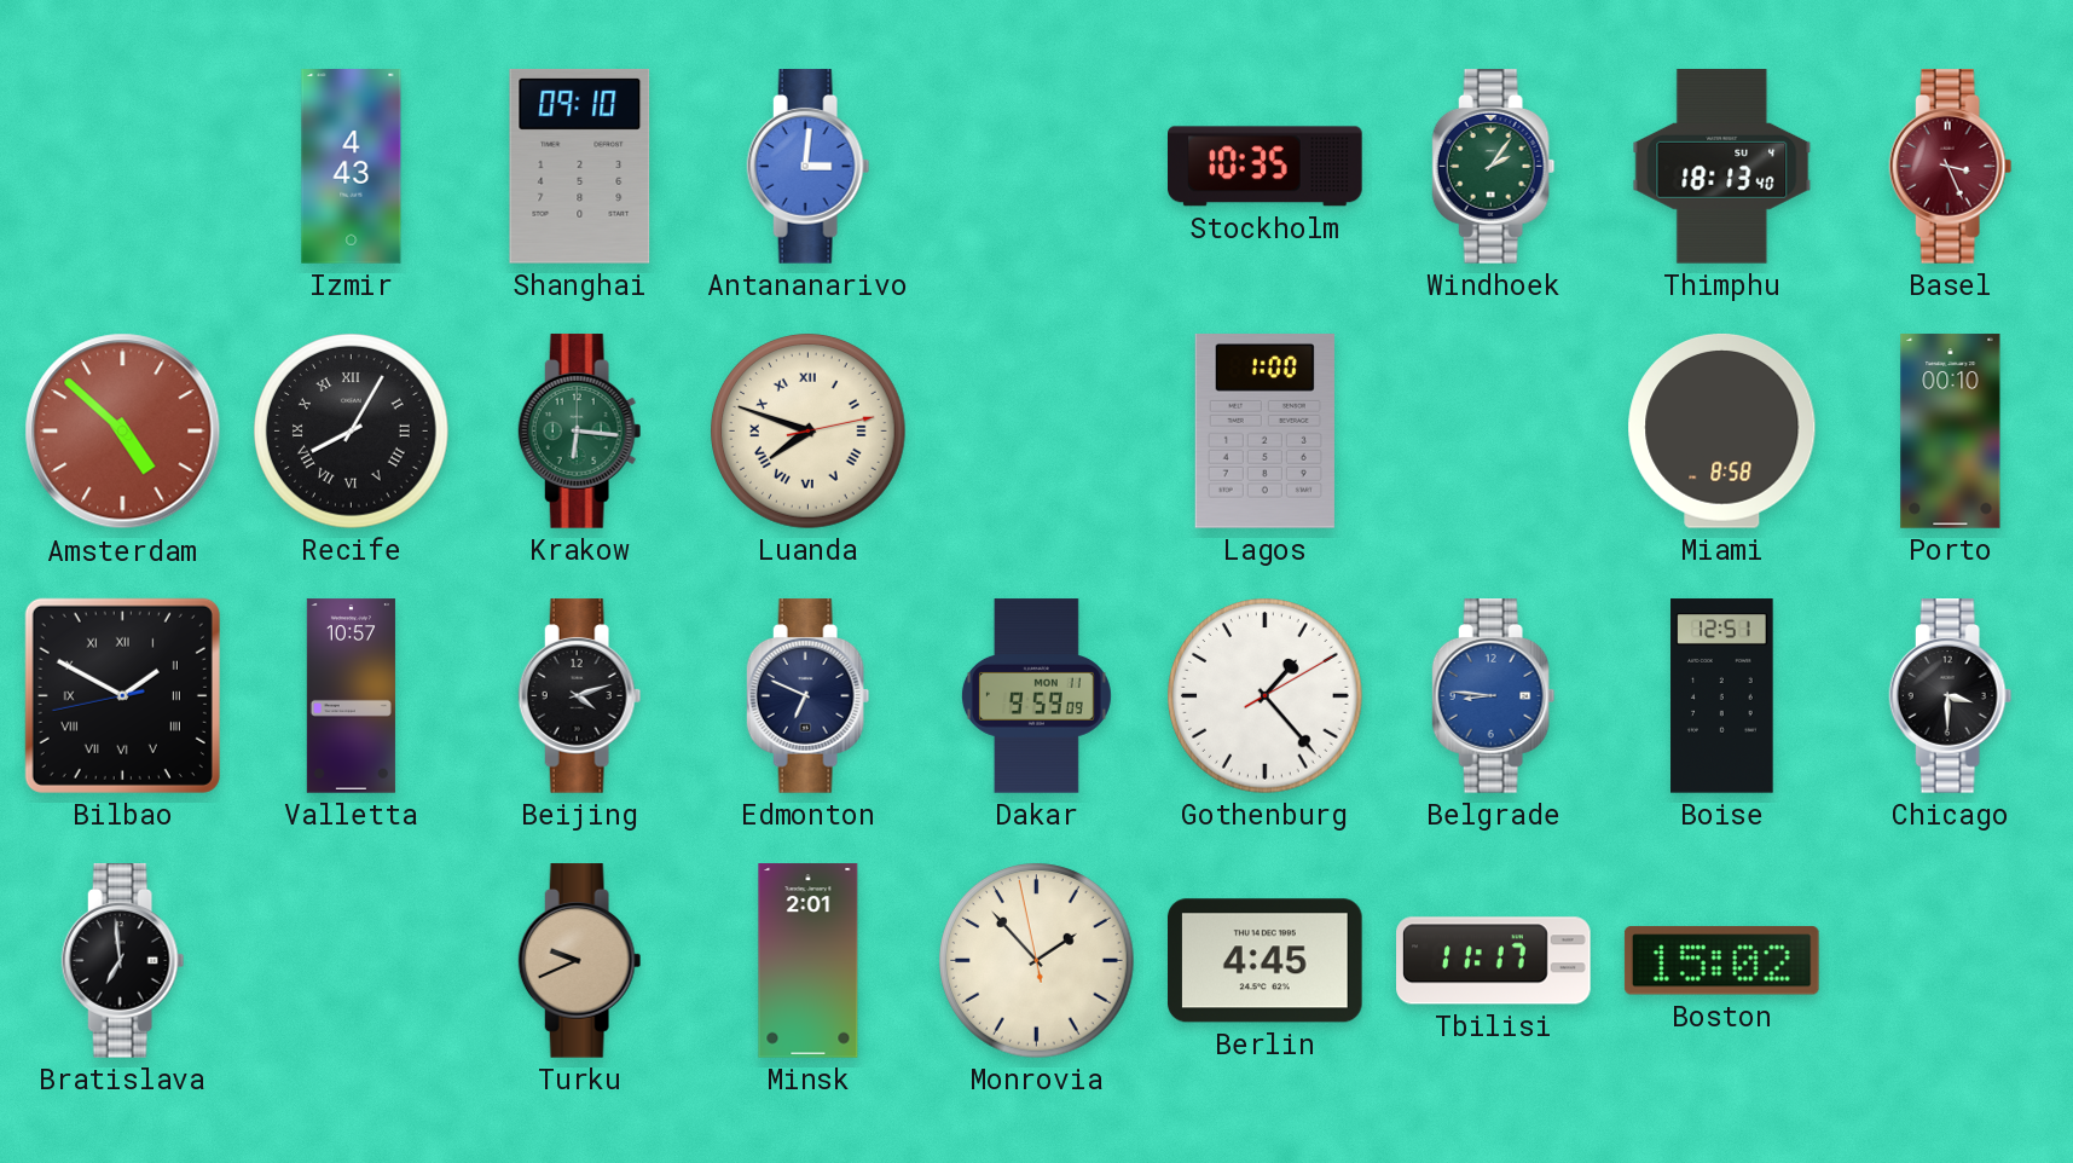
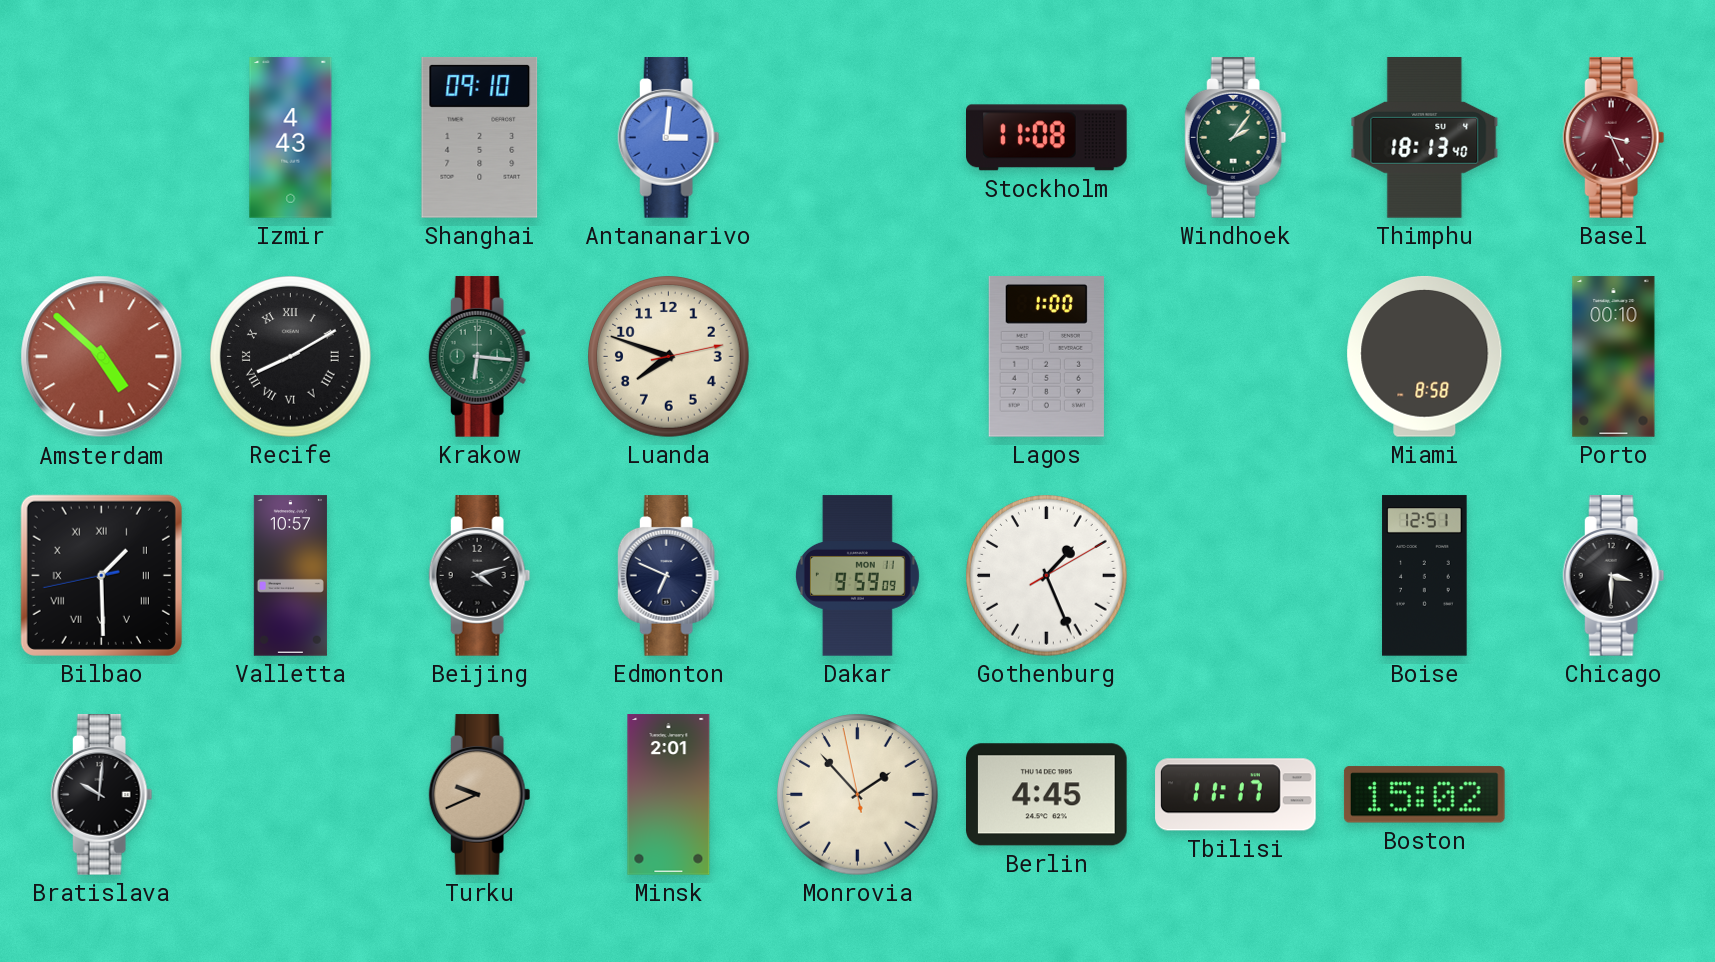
Stockholm: 10:35 -> 11:08 (1047, 138)
Recife: 8:05 -> 8:10 (291, 357)
Luanda numerals: Roman -> Arabic (669, 357)
Bilbao: 1:49 -> 1:29 (101, 575)
Gothenburg: 1:23 -> 1:26 (1047, 576)
Belgrade: 8:46 -> none (1494, 696)
Bratislava: 6:59 -> 10:01 (102, 795)
